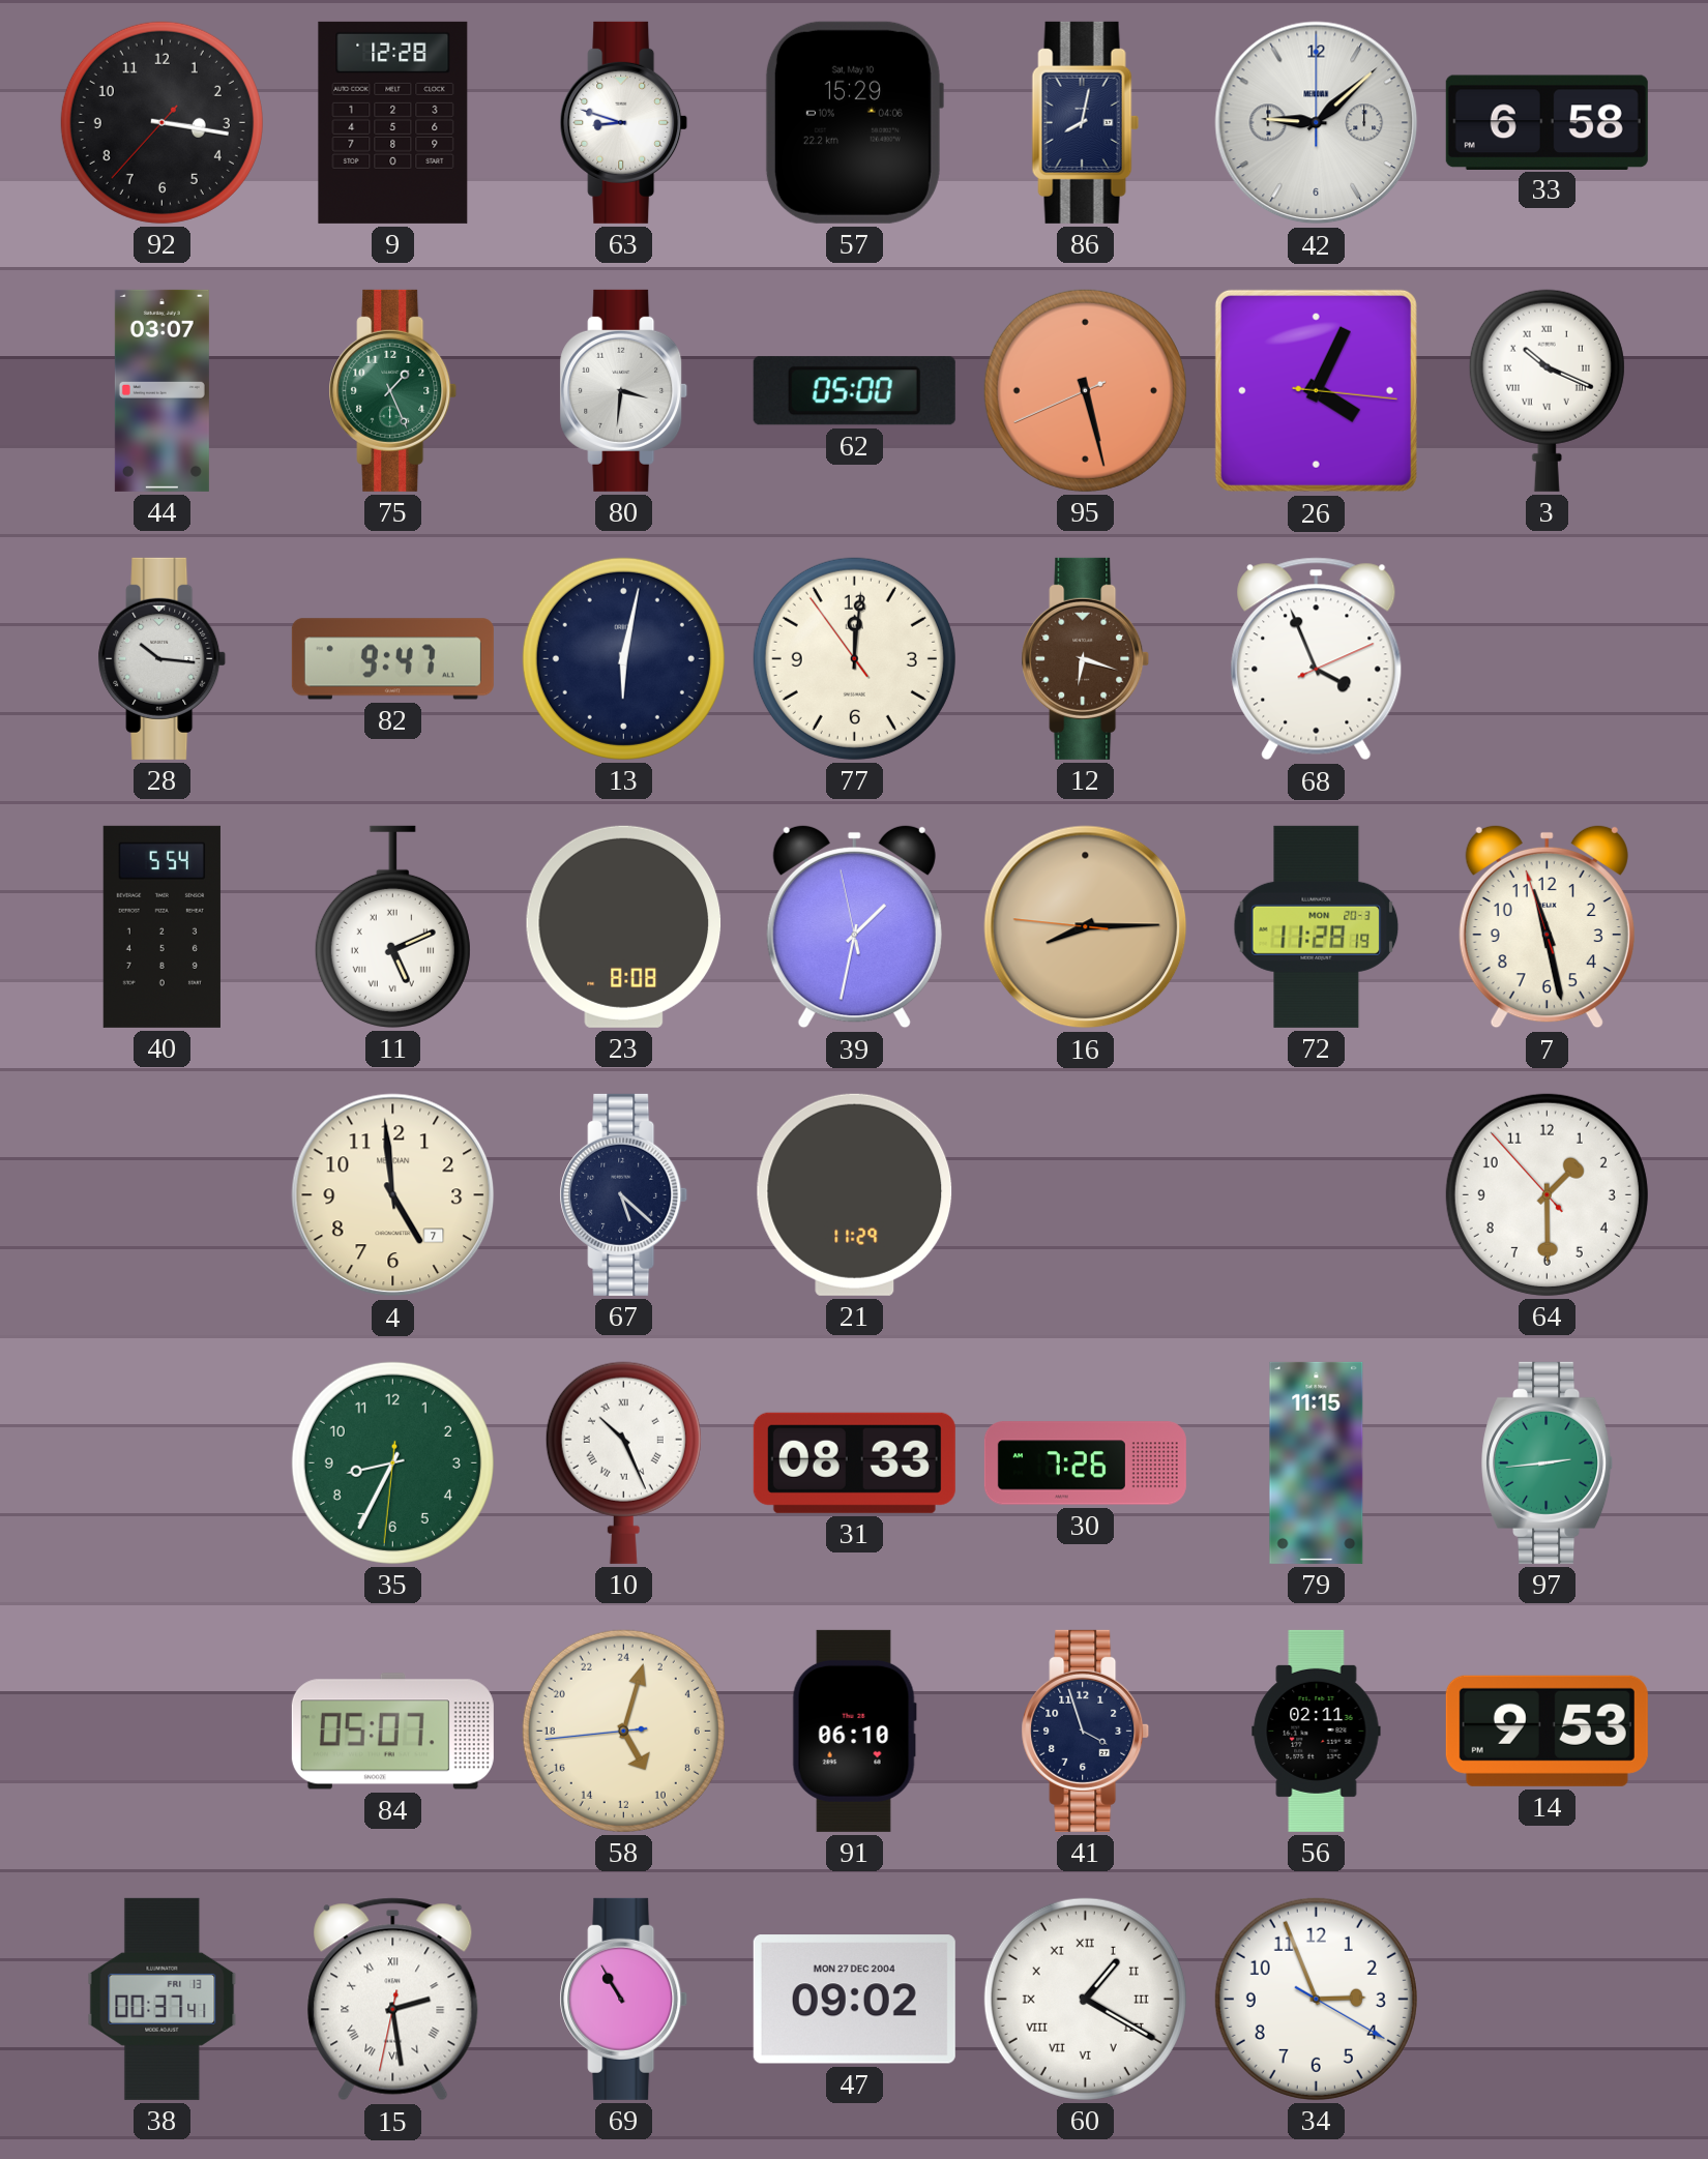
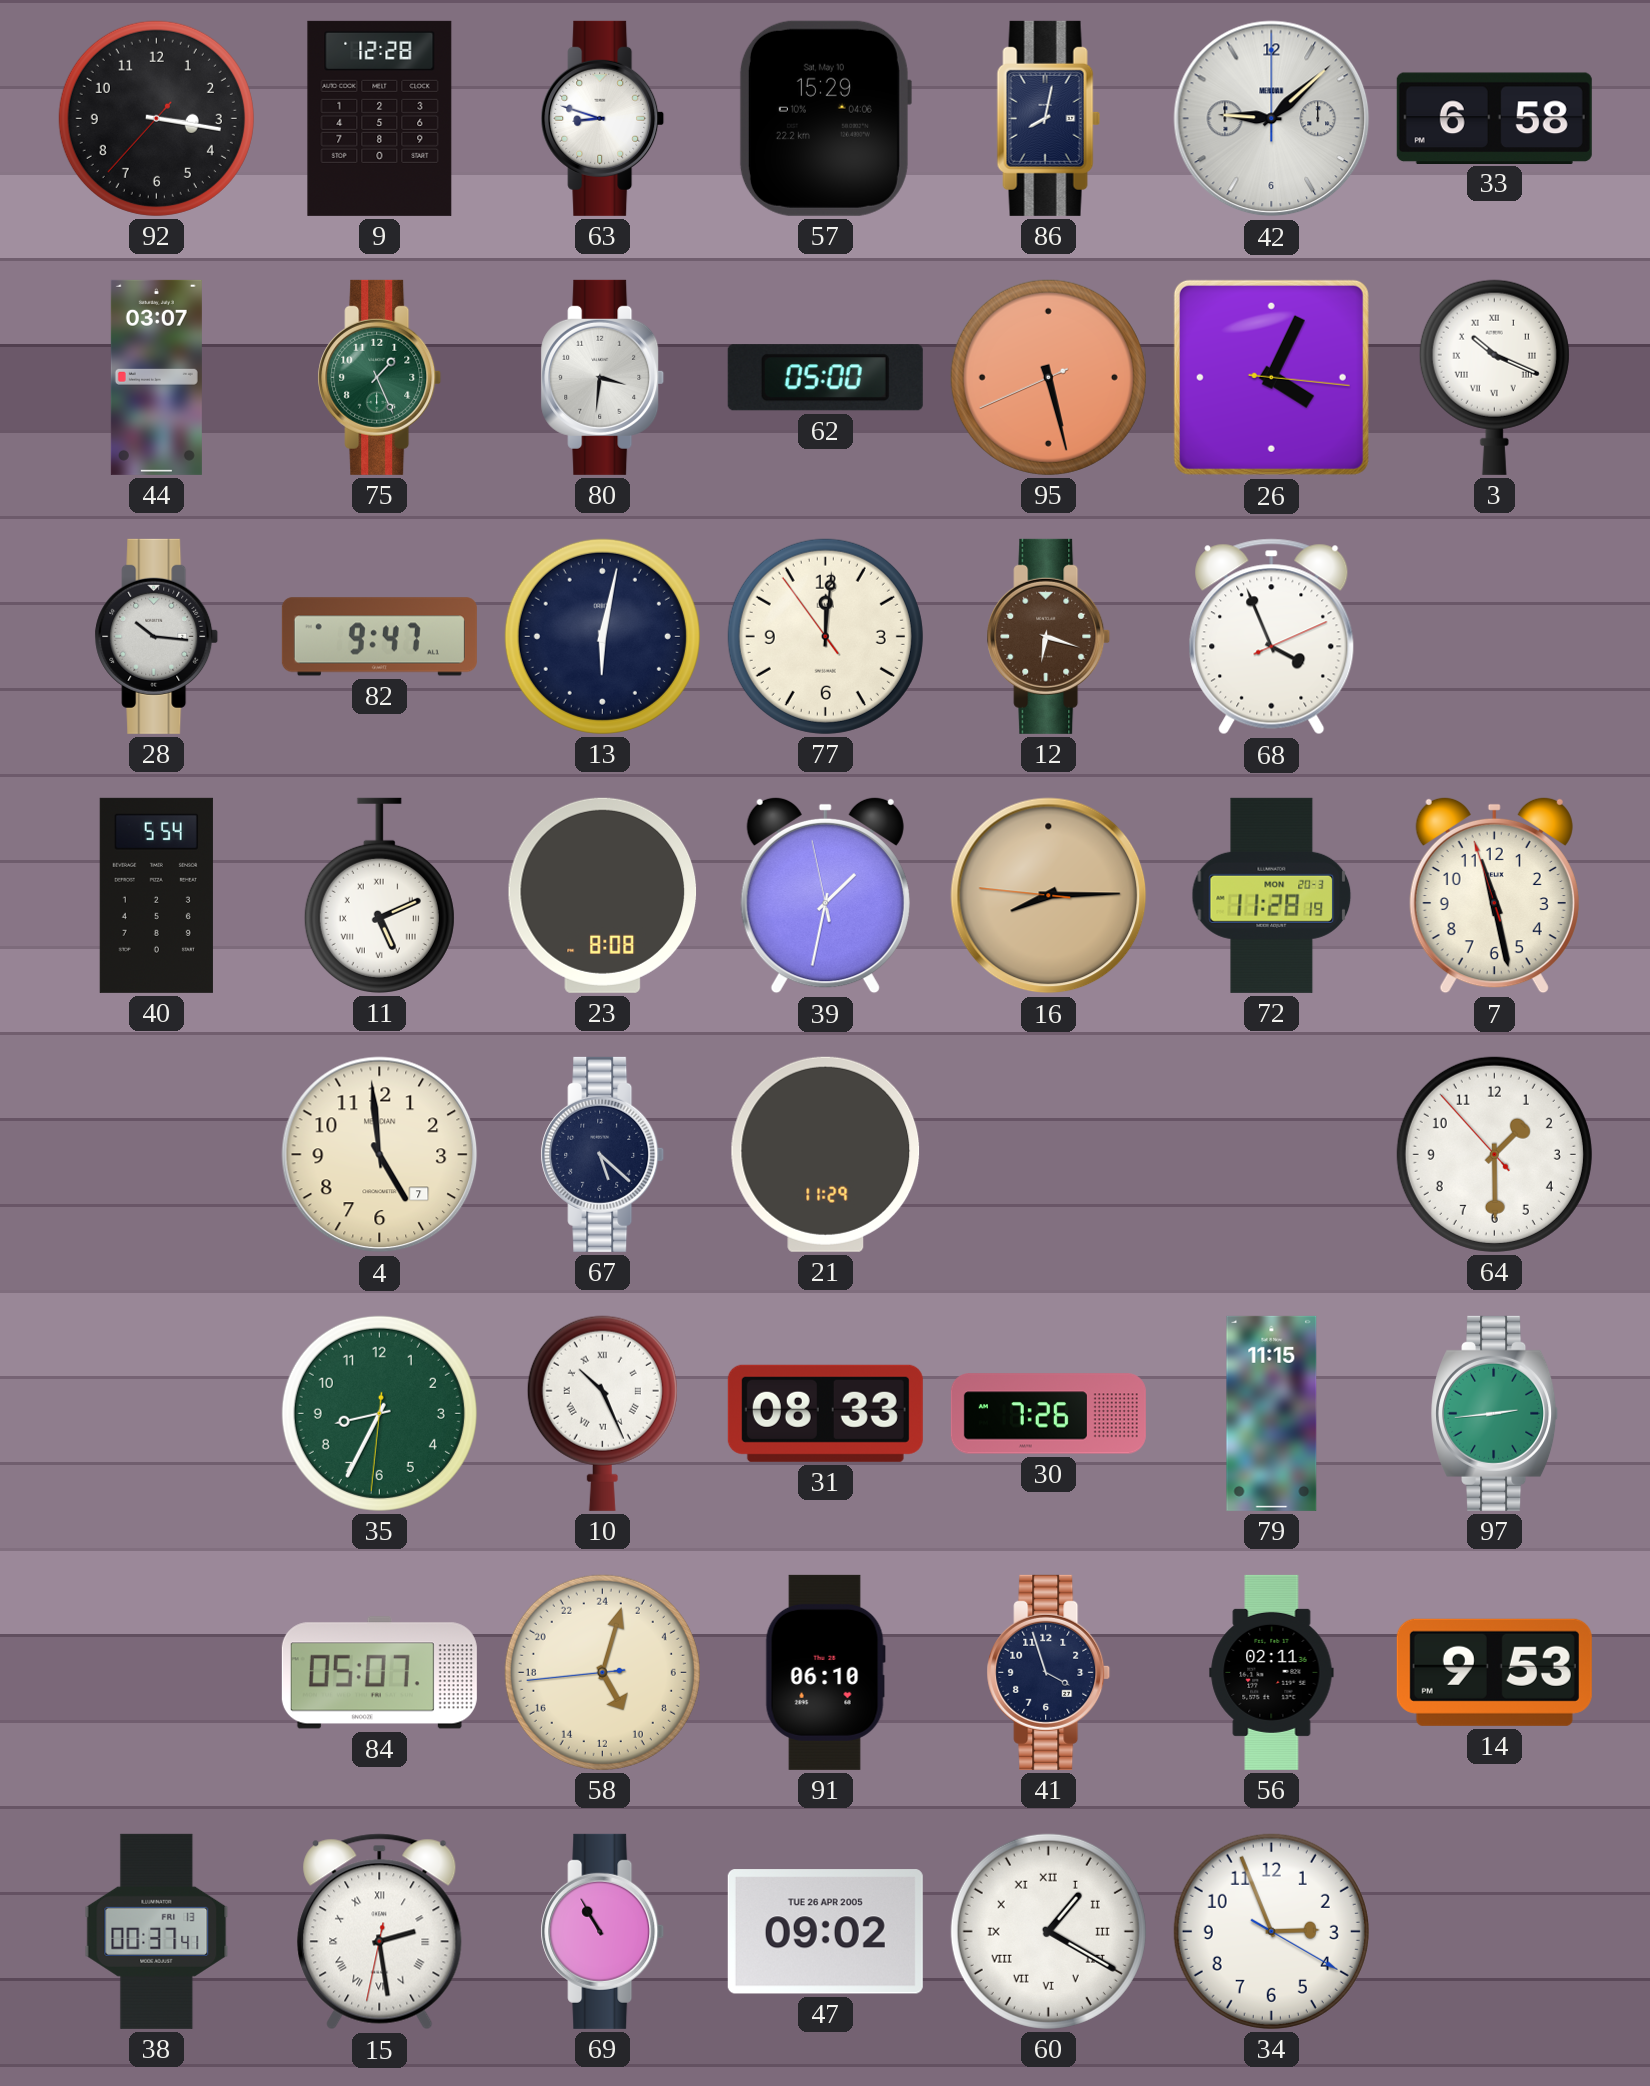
47 date: MON 27 DEC 2004 -> TUE 26 APR 2005 (825, 1932)
